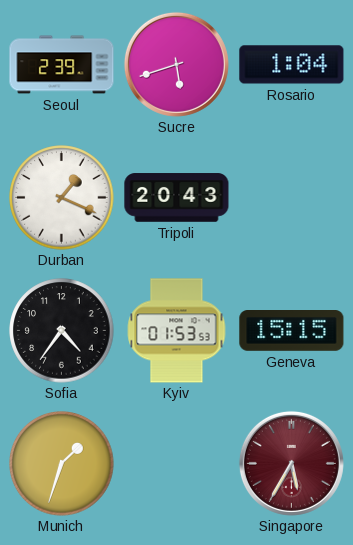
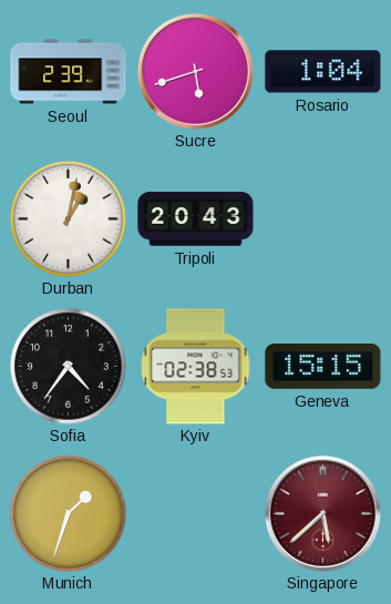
Durban: 1:19 -> 1:02 (69, 219)
Kyiv: 01:53 -> 02:38 (196, 367)
Singapore: 5:35 -> 5:38 (322, 513)
